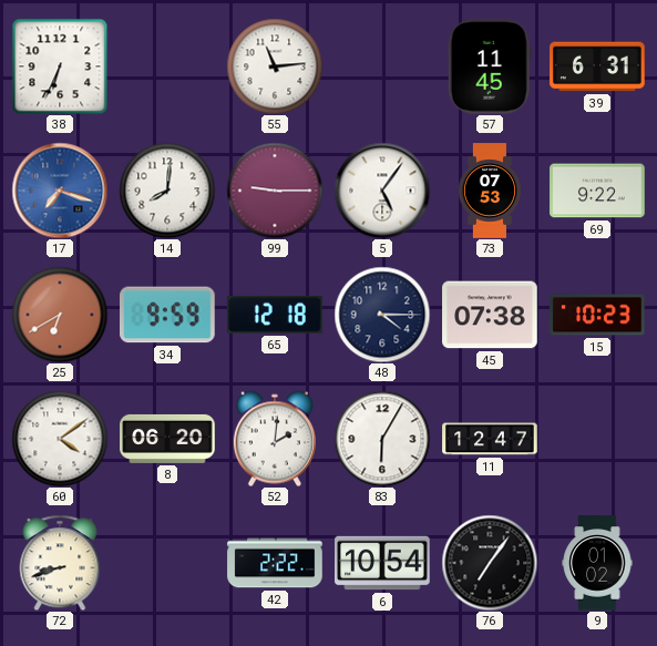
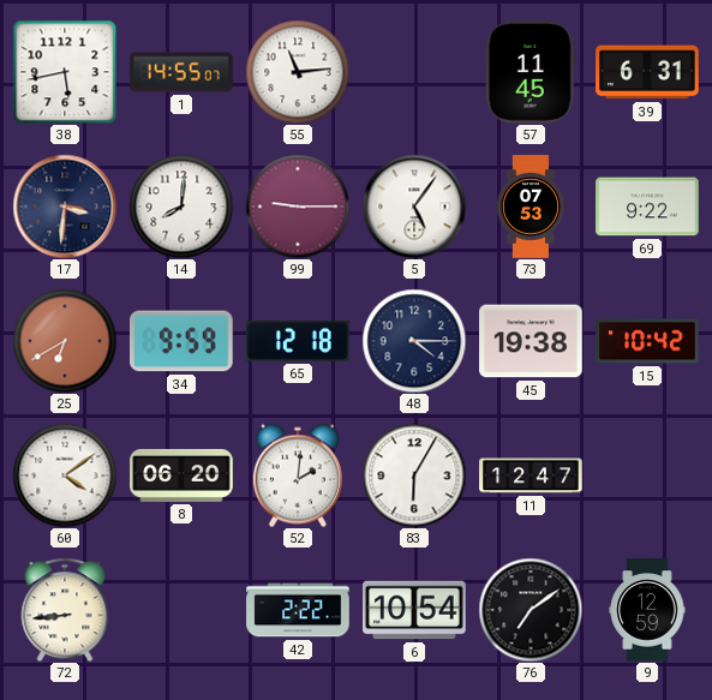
38: 6:34 -> 5:43 (65, 72)
1: none -> 14:55 (181, 72)
17: 7:18 -> 3:31 (65, 207)
17 dial: blue -> navy (65, 207)
45: 07:38 -> 19:38 (531, 341)
15: 10:23 -> 10:42 (647, 341)
72: 8:42 -> 8:44 (65, 610)
76: 7:06 -> 7:09 (531, 610)
9: 01:02 -> 12:59 (647, 610)
